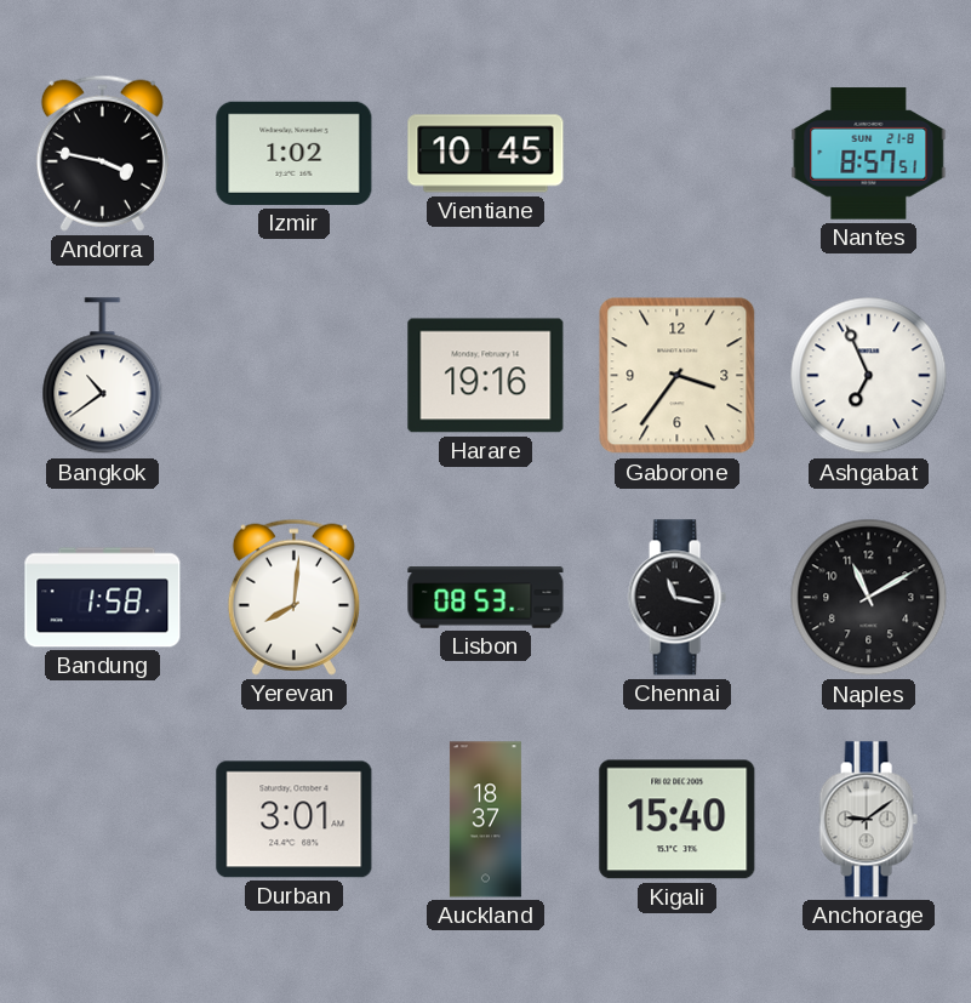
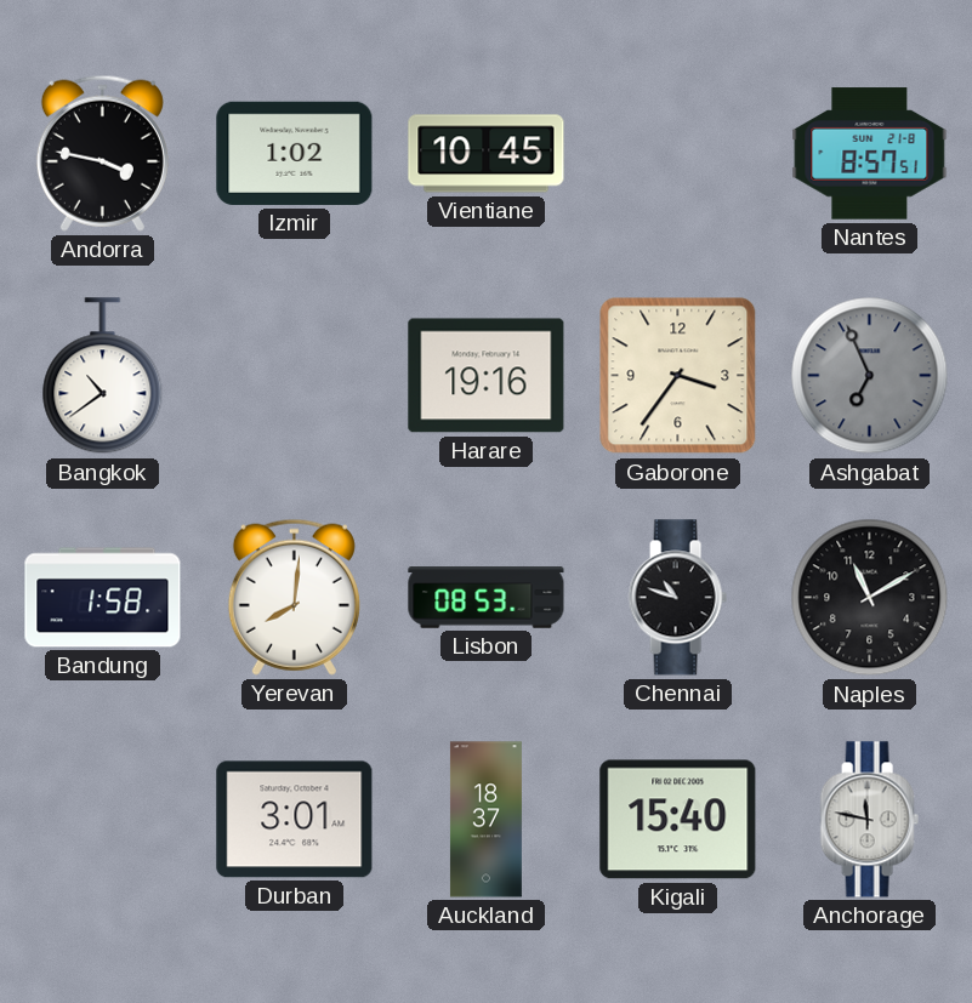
Ashgabat dial: white -> grey (870, 376)
Chennai: 11:17 -> 10:48 (677, 598)
Anchorage: 9:09 -> 11:47 (869, 820)
